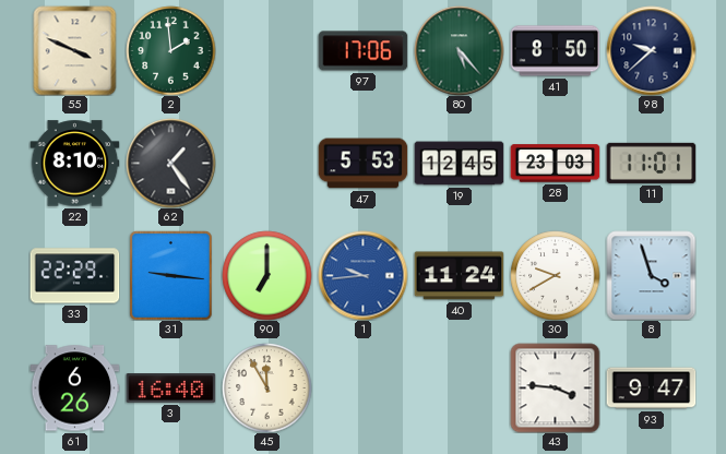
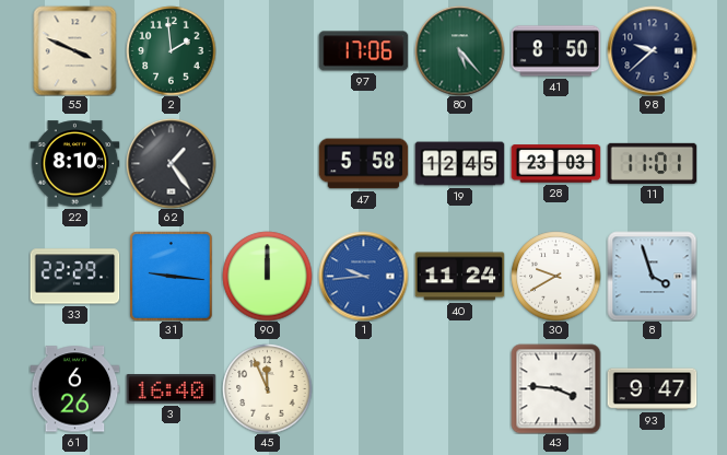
47: 5:53 -> 5:58 (363, 164)
90: 7:00 -> 12:00 (267, 276)
45: 11:55 -> 11:56 (267, 388)
